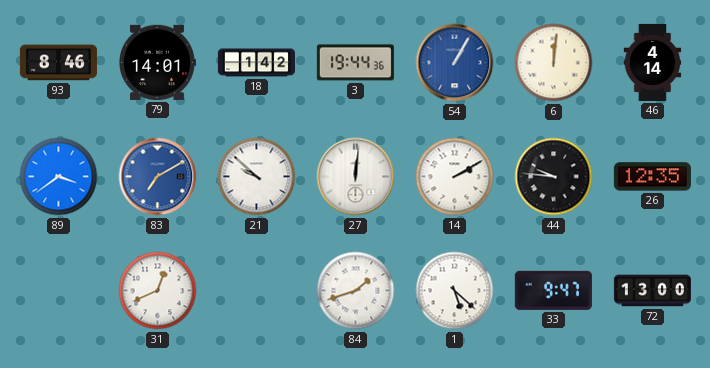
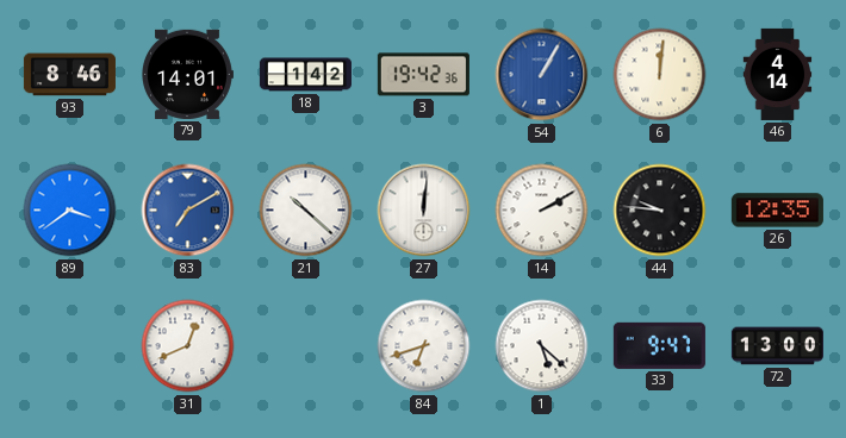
3: 19:44 -> 19:42 (423, 75)
21: 9:52 -> 10:22 (306, 211)
84: 1:42 -> 6:42 (424, 346)
